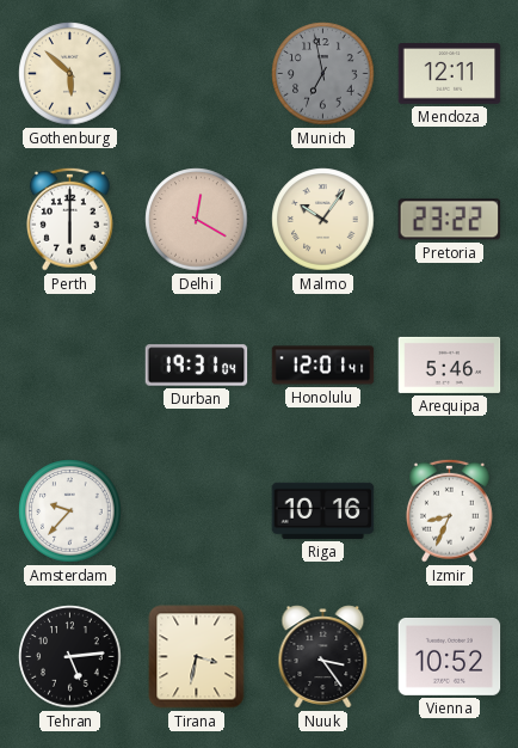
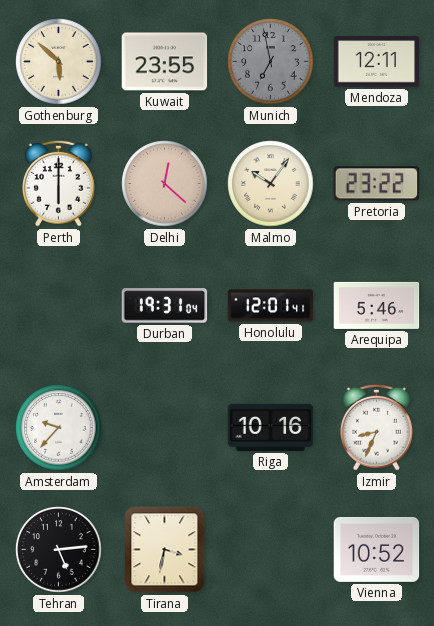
Kuwait: none -> 23:55 (165, 62)
Delhi: 12:20 -> 12:22 (165, 184)
Nuuk: 3:24 -> none (323, 657)
